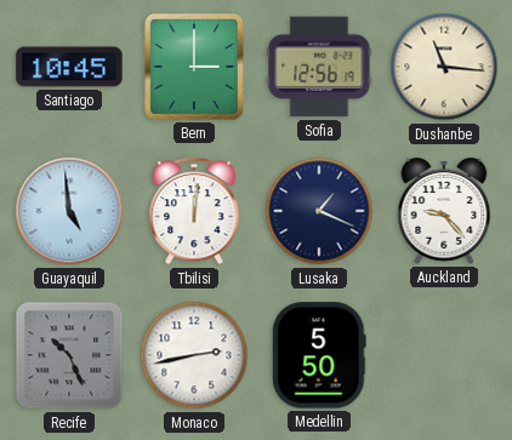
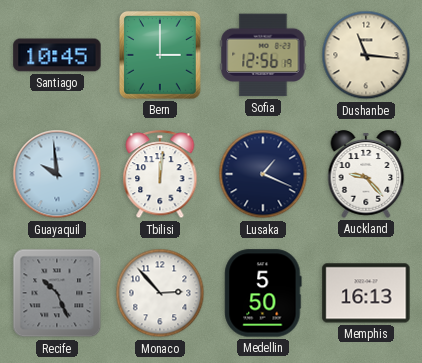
Guayaquil: 4:59 -> 9:59 (57, 174)
Monaco: 2:43 -> 2:53 (160, 293)
Memphis: none -> 16:13 (366, 293)
